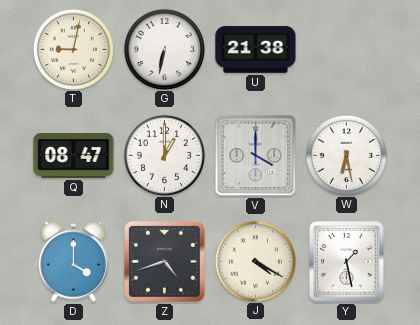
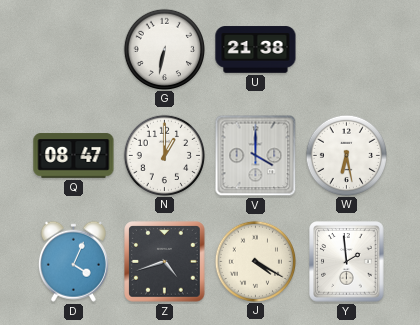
T: 9:02 -> none (73, 49)
D: 4:00 -> 4:04 (73, 261)
Y: 1:28 -> 1:59 (347, 262)
